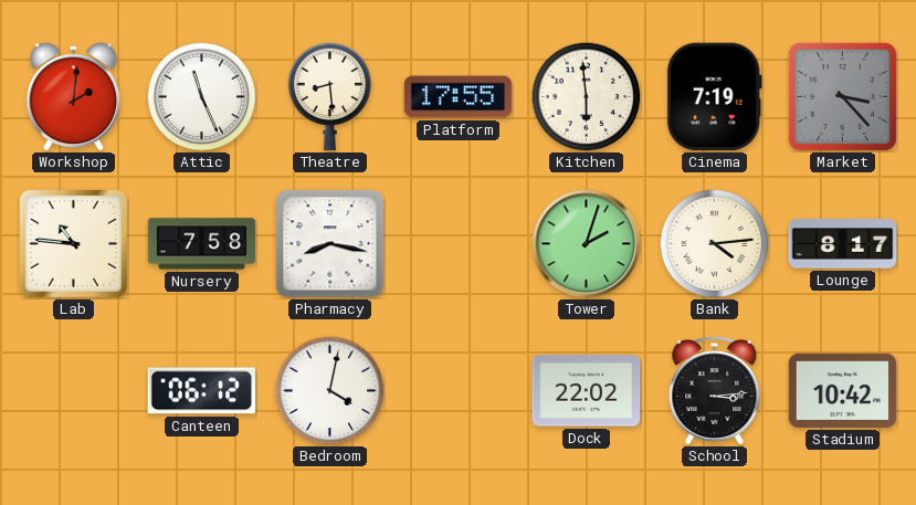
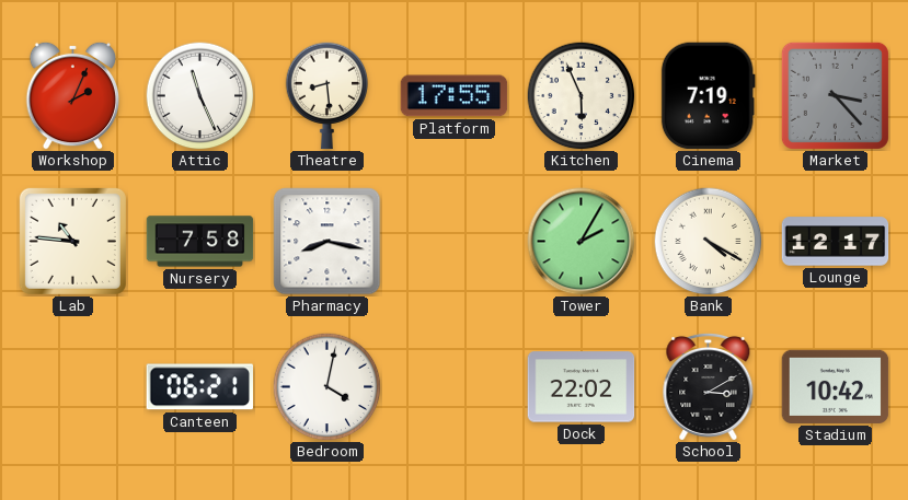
Workshop: 2:01 -> 2:04 (73, 95)
Kitchen: 5:59 -> 5:56 (582, 96)
Tower: 2:03 -> 2:05 (582, 242)
Bank: 4:14 -> 4:20 (709, 242)
Lounge: 8:17 -> 12:17 (836, 242)
Canteen: 06:12 -> 06:21 (199, 387)
School: 3:14 -> 3:10 (709, 386)
